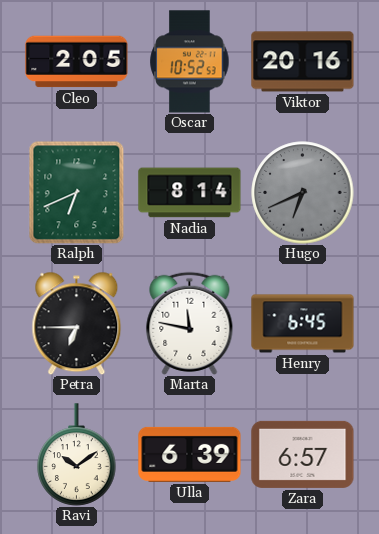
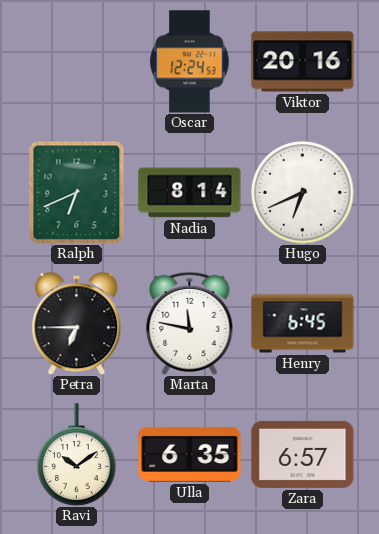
Cleo: 2:05 -> none (77, 62)
Oscar: 10:52 -> 12:24 (190, 62)
Hugo dial: grey -> white (303, 193)
Ulla: 6:39 -> 6:35 (190, 454)
